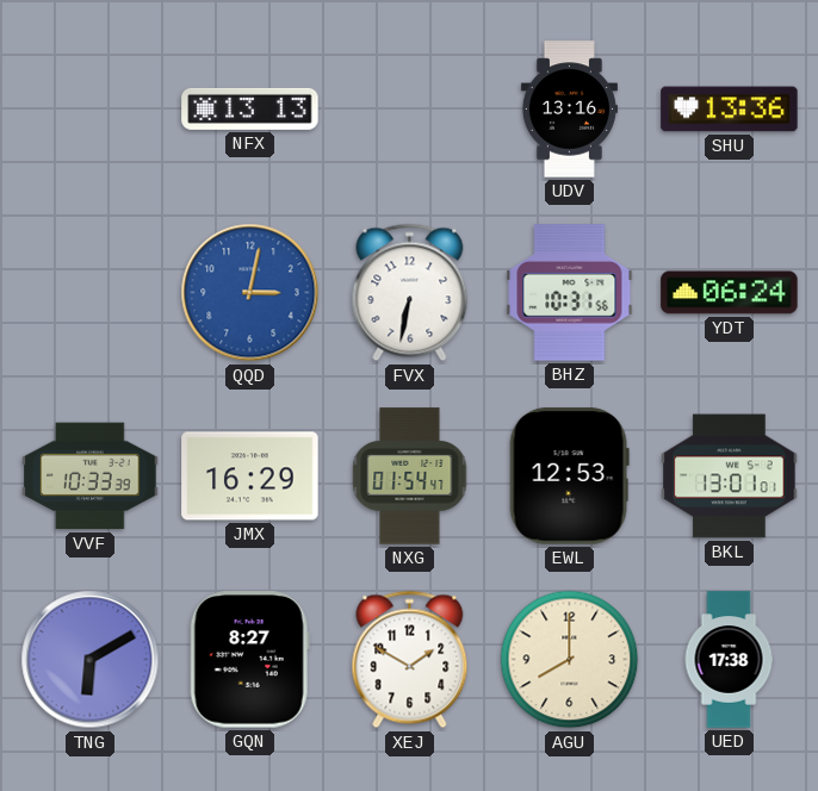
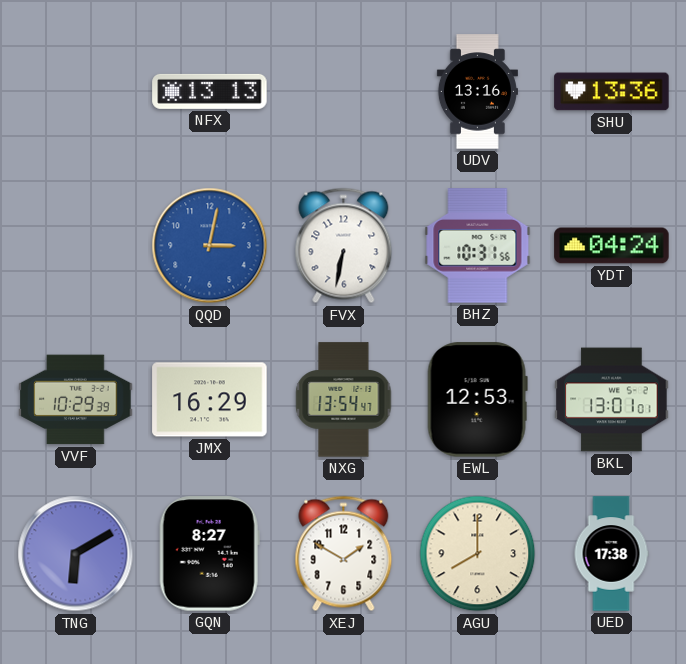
YDT: 06:24 -> 04:24 (612, 246)
VVF: 10:33 -> 10:29 (76, 400)
NXG: 01:54 -> 13:54 (344, 400)
